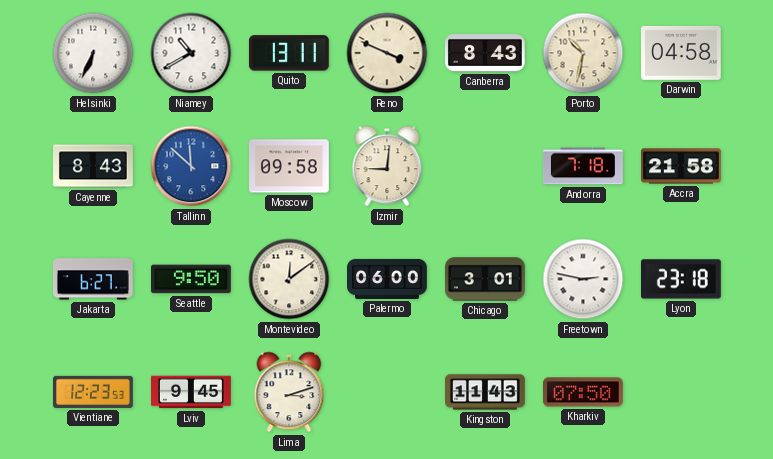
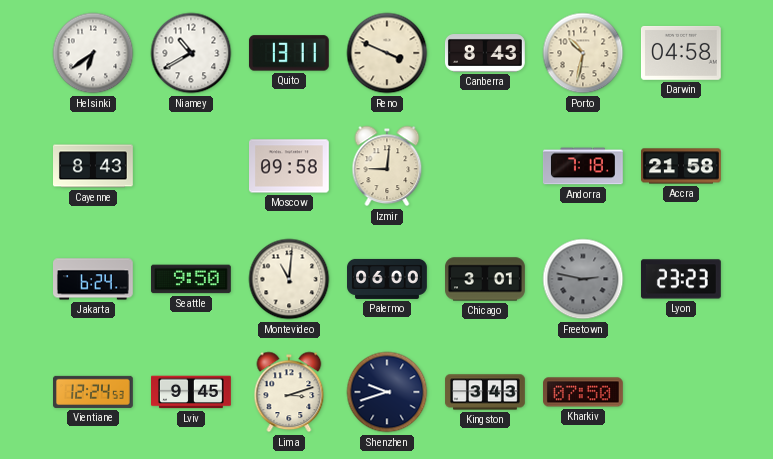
Helsinki: 6:34 -> 6:39 (93, 53)
Tallinn: 11:52 -> none (191, 166)
Jakarta: 6:27 -> 6:24 (94, 279)
Montevideo: 12:09 -> 11:01 (289, 279)
Freetown dial: white -> grey (583, 279)
Lyon: 23:18 -> 23:23 (681, 279)
Vientiane: 12:23 -> 12:24 (94, 392)
Shenzhen: none -> 9:42 (387, 392)
Kingston: 11:43 -> 3:43 (485, 392)
